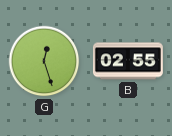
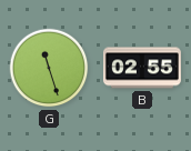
G: 12:27 -> 11:27 (49, 68)
